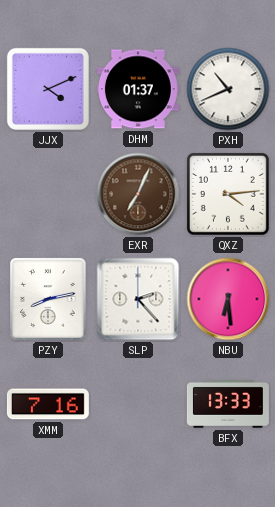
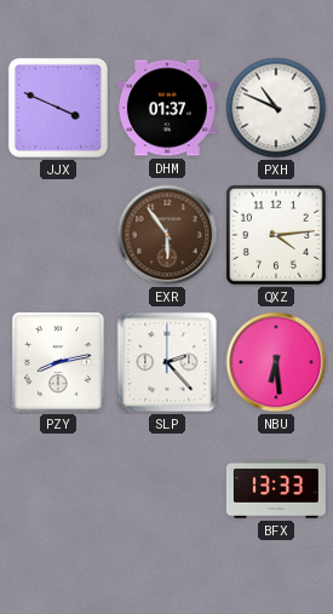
JJX: 4:11 -> 3:49 (58, 108)
PXH: 10:41 -> 10:49 (276, 108)
EXR: 7:04 -> 5:54 (167, 235)
XMM: 7:16 -> none (48, 404)
